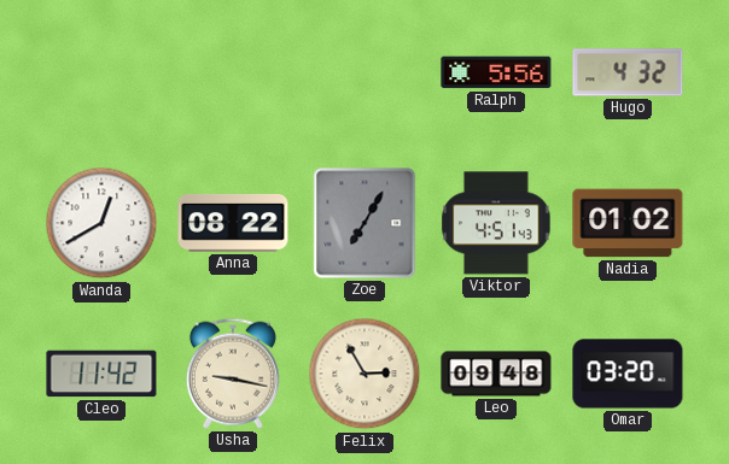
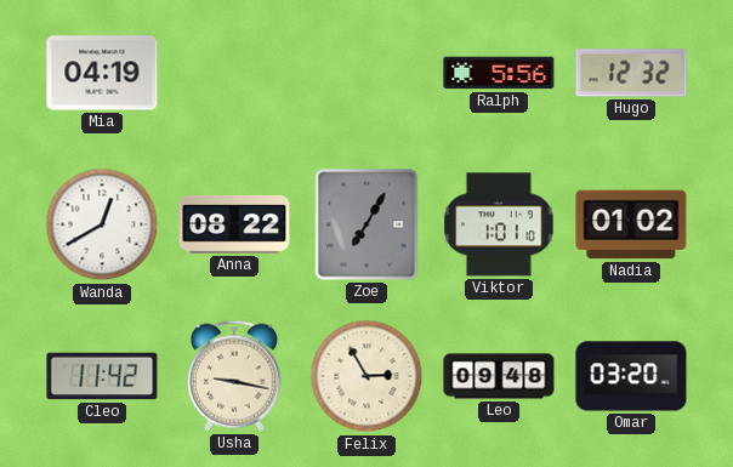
Mia: none -> 04:19 (102, 73)
Hugo: 4:32 -> 12:32 (631, 73)
Viktor: 4:51 -> 1:01 (499, 224)
